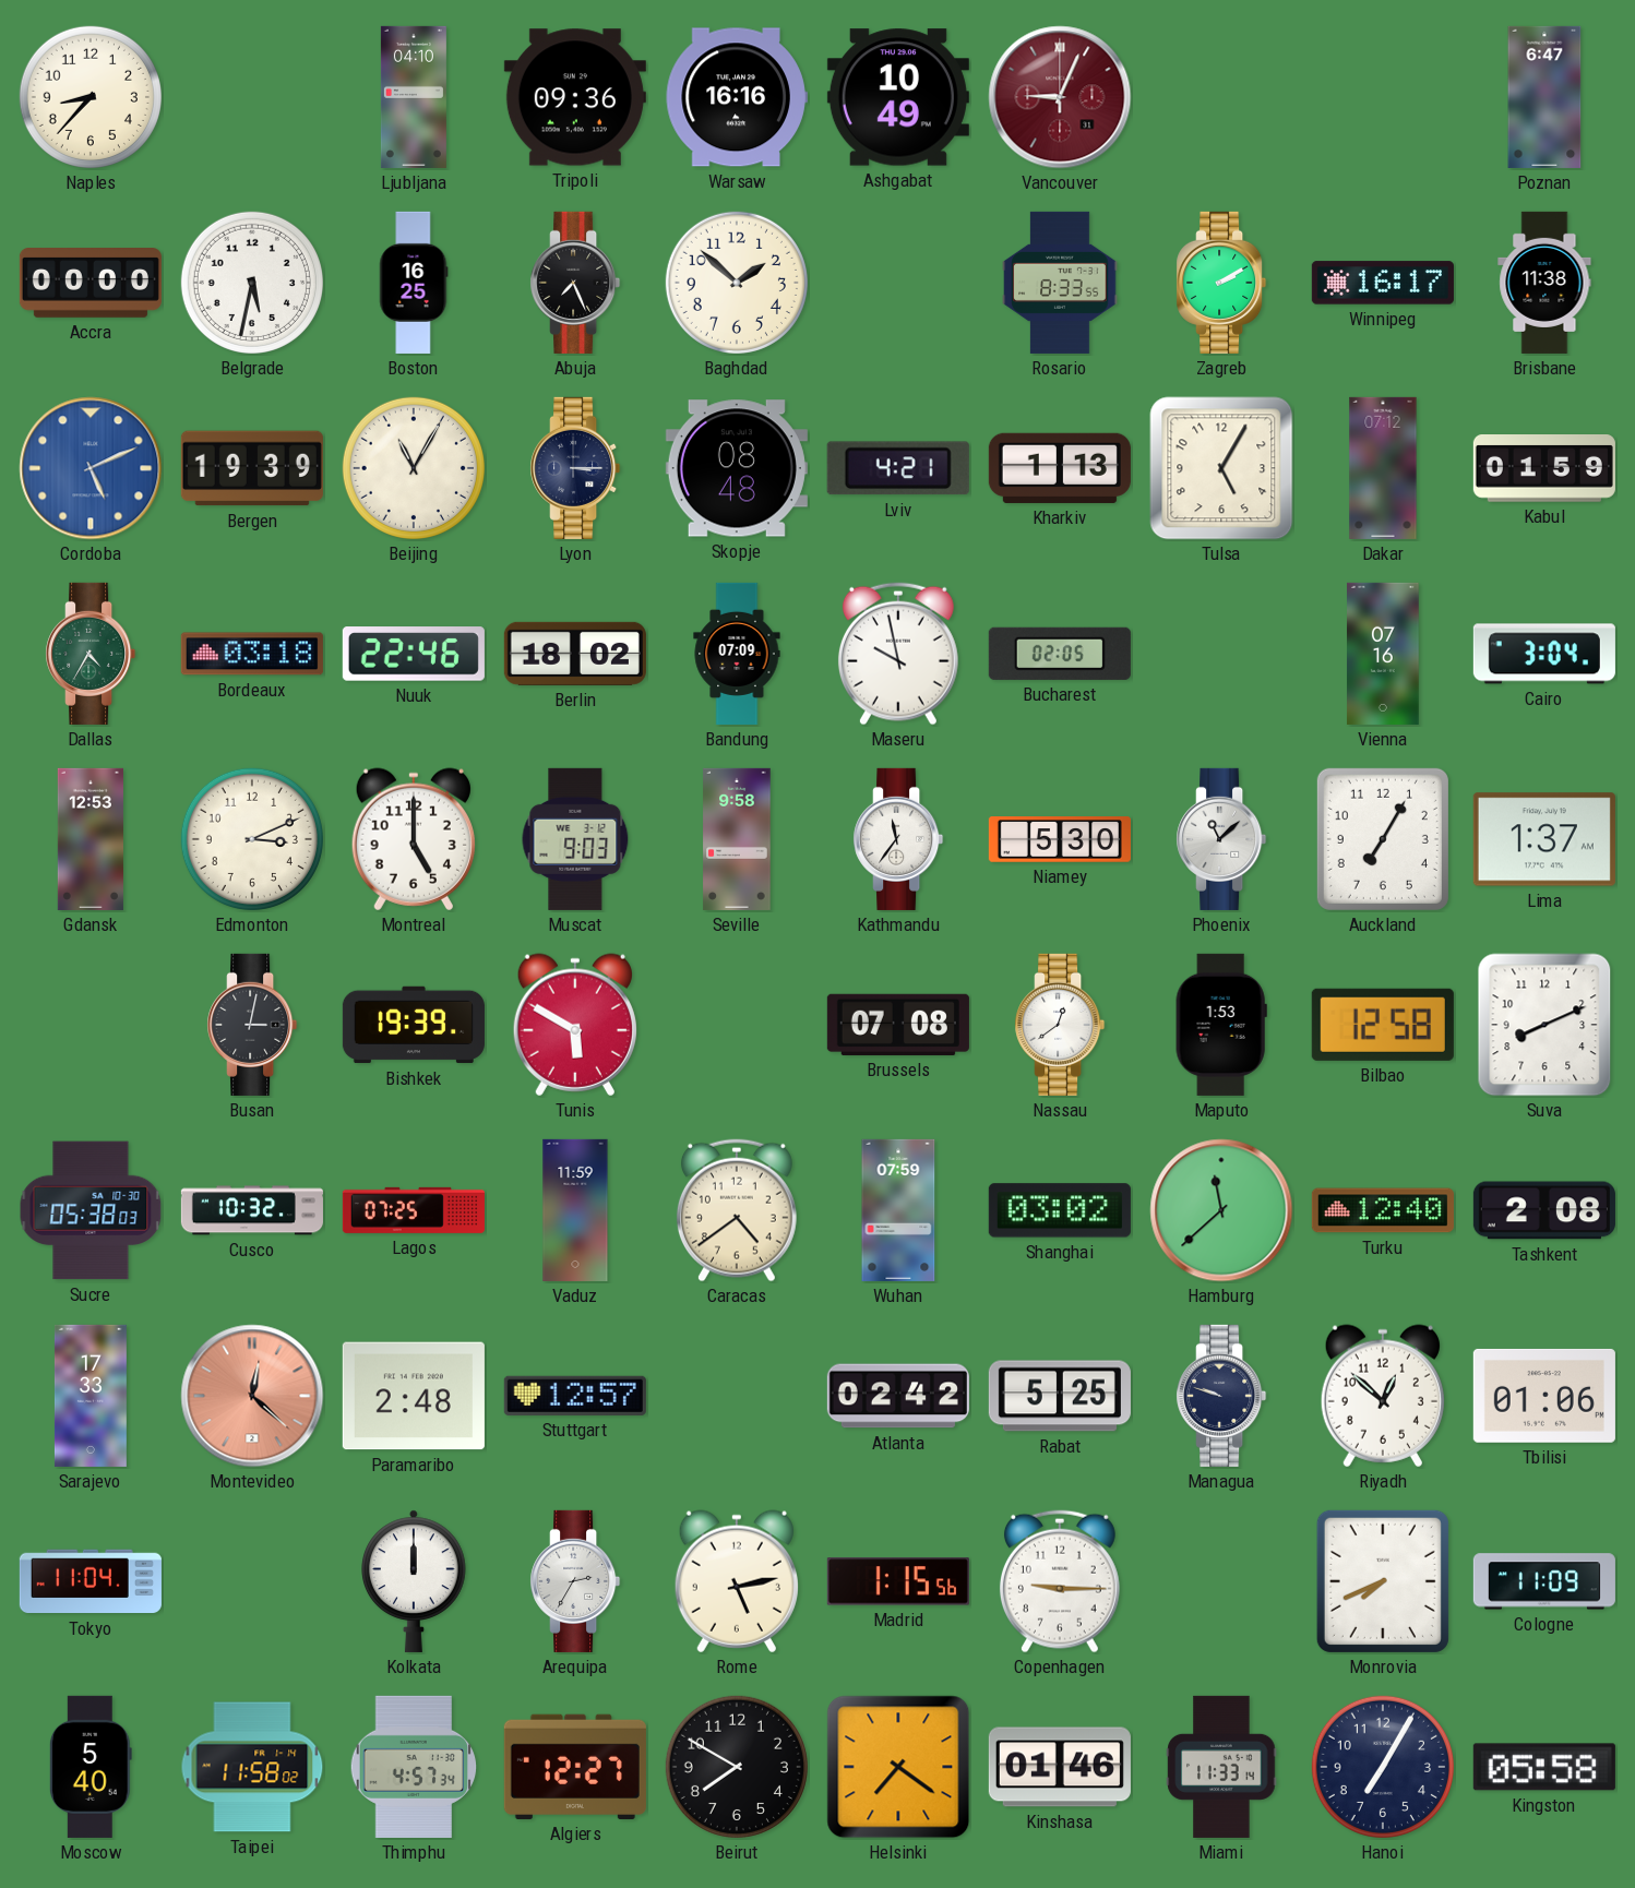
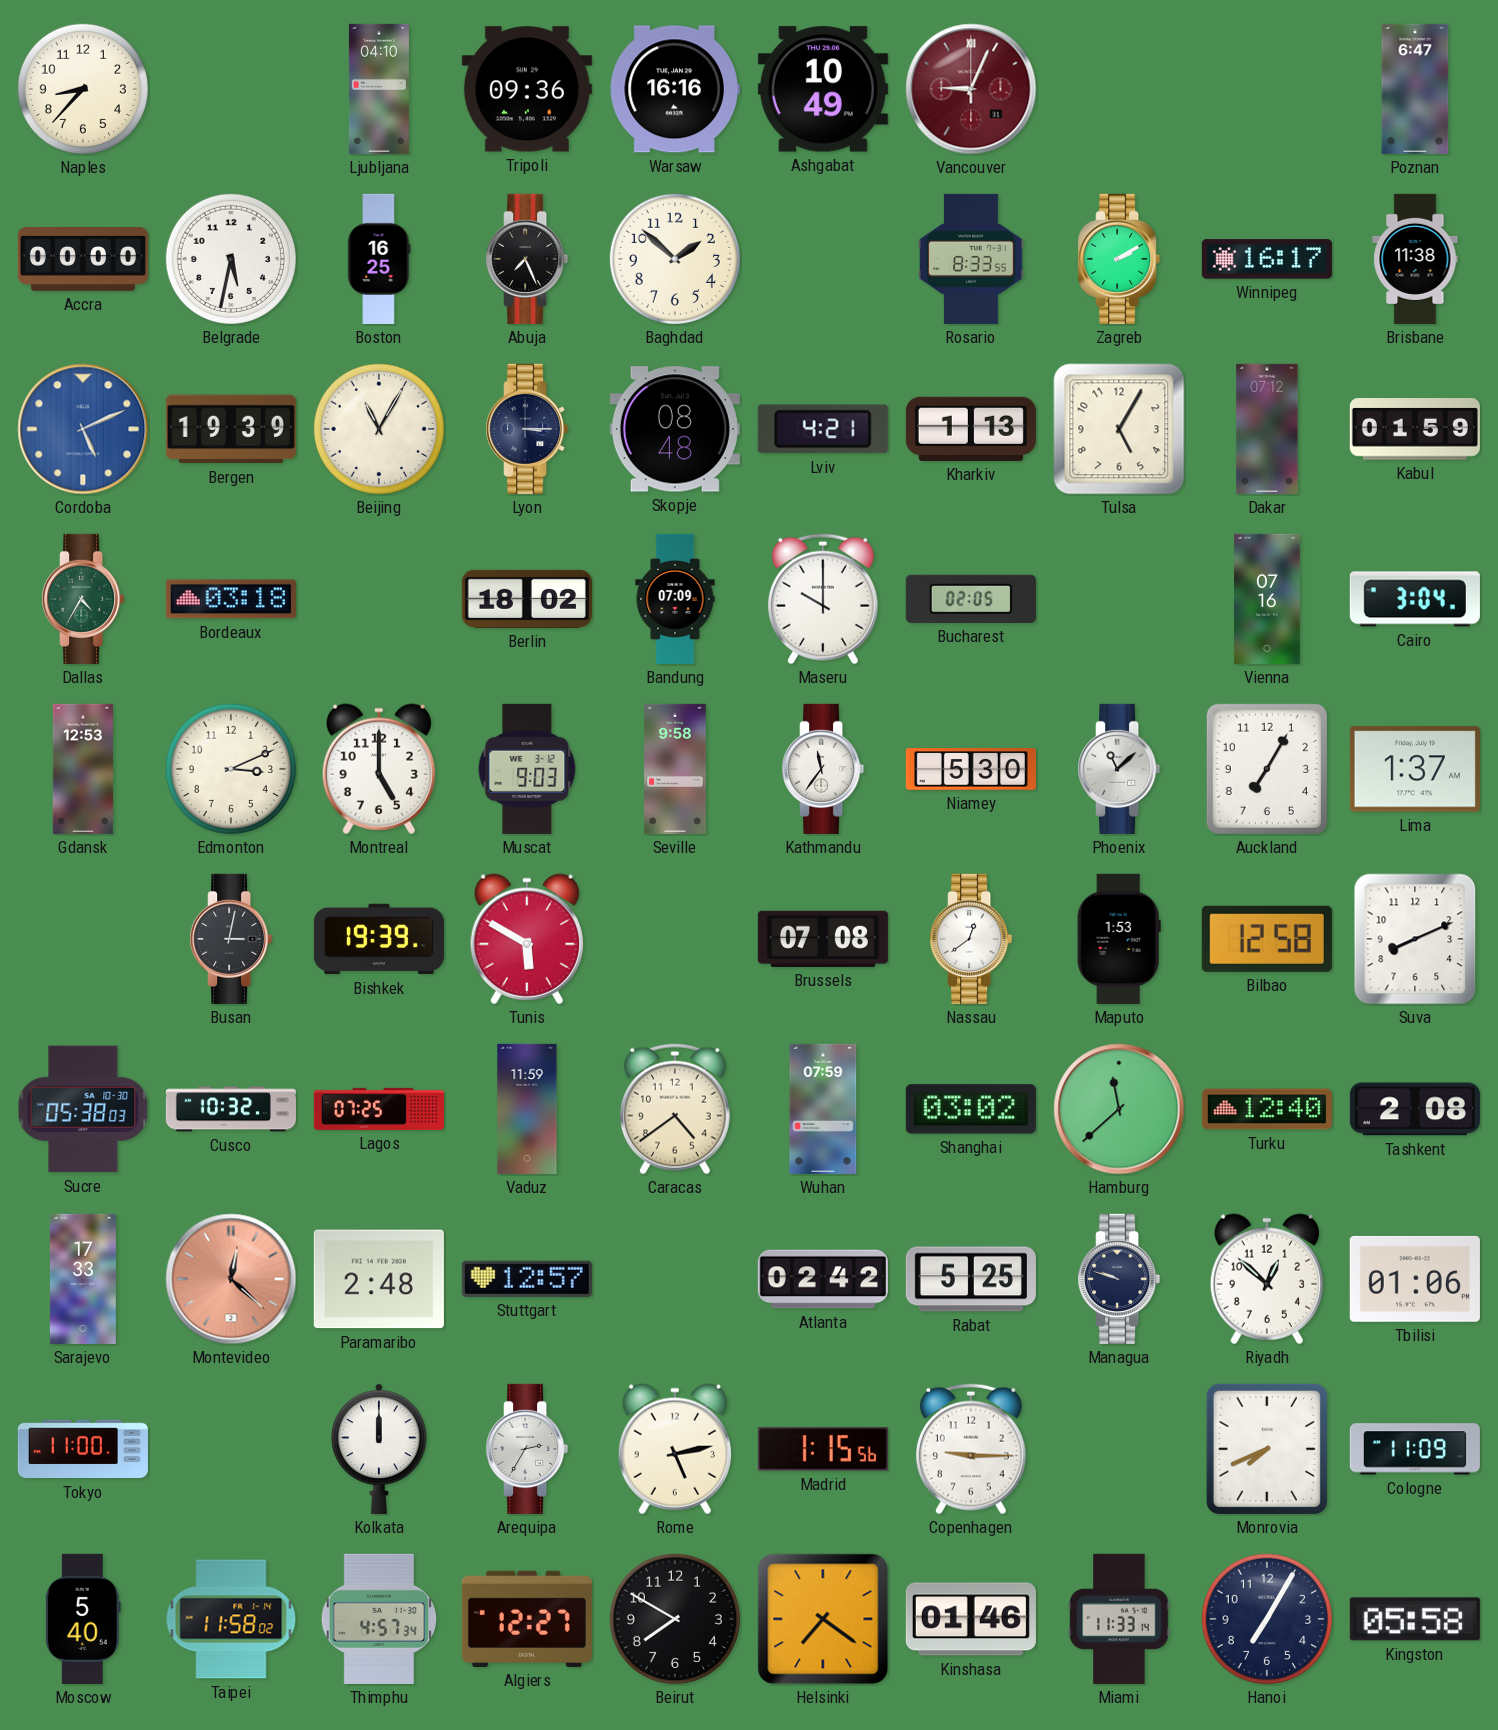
Nuuk: 22:46 -> none (414, 654)
Maseru: 9:58 -> 10:00 (823, 599)
Tokyo: 11:04 -> 11:00 (83, 1449)
